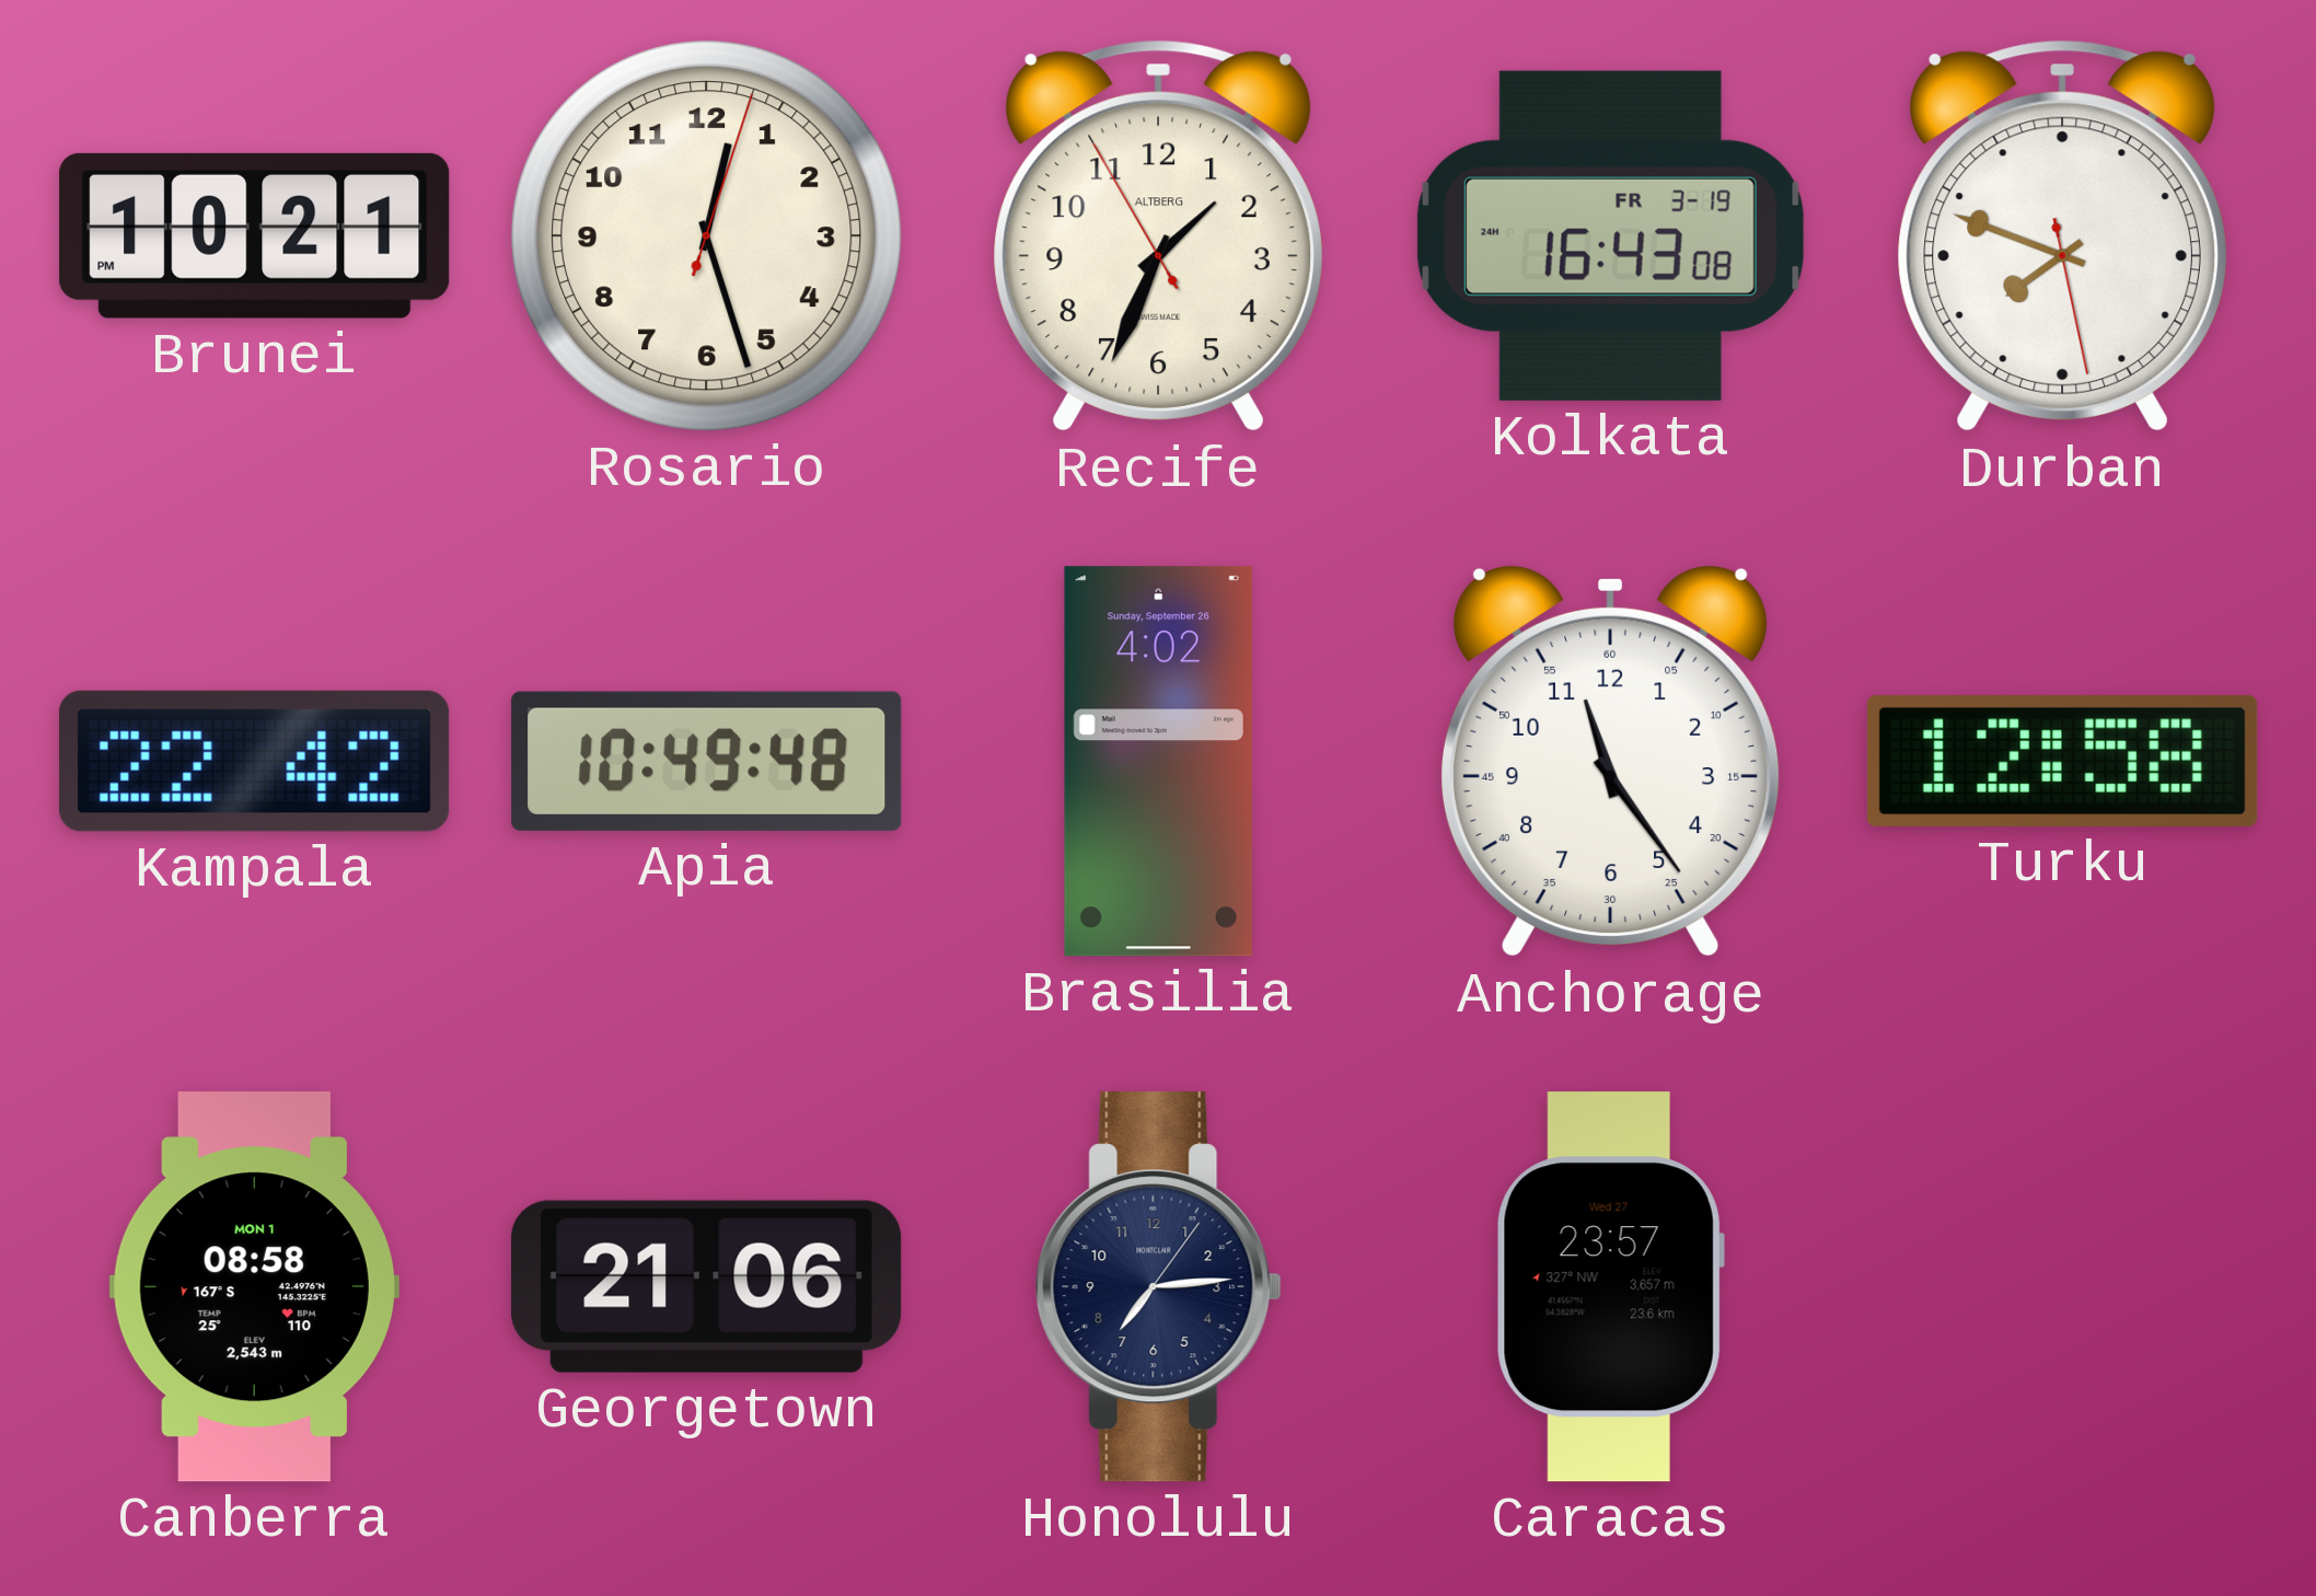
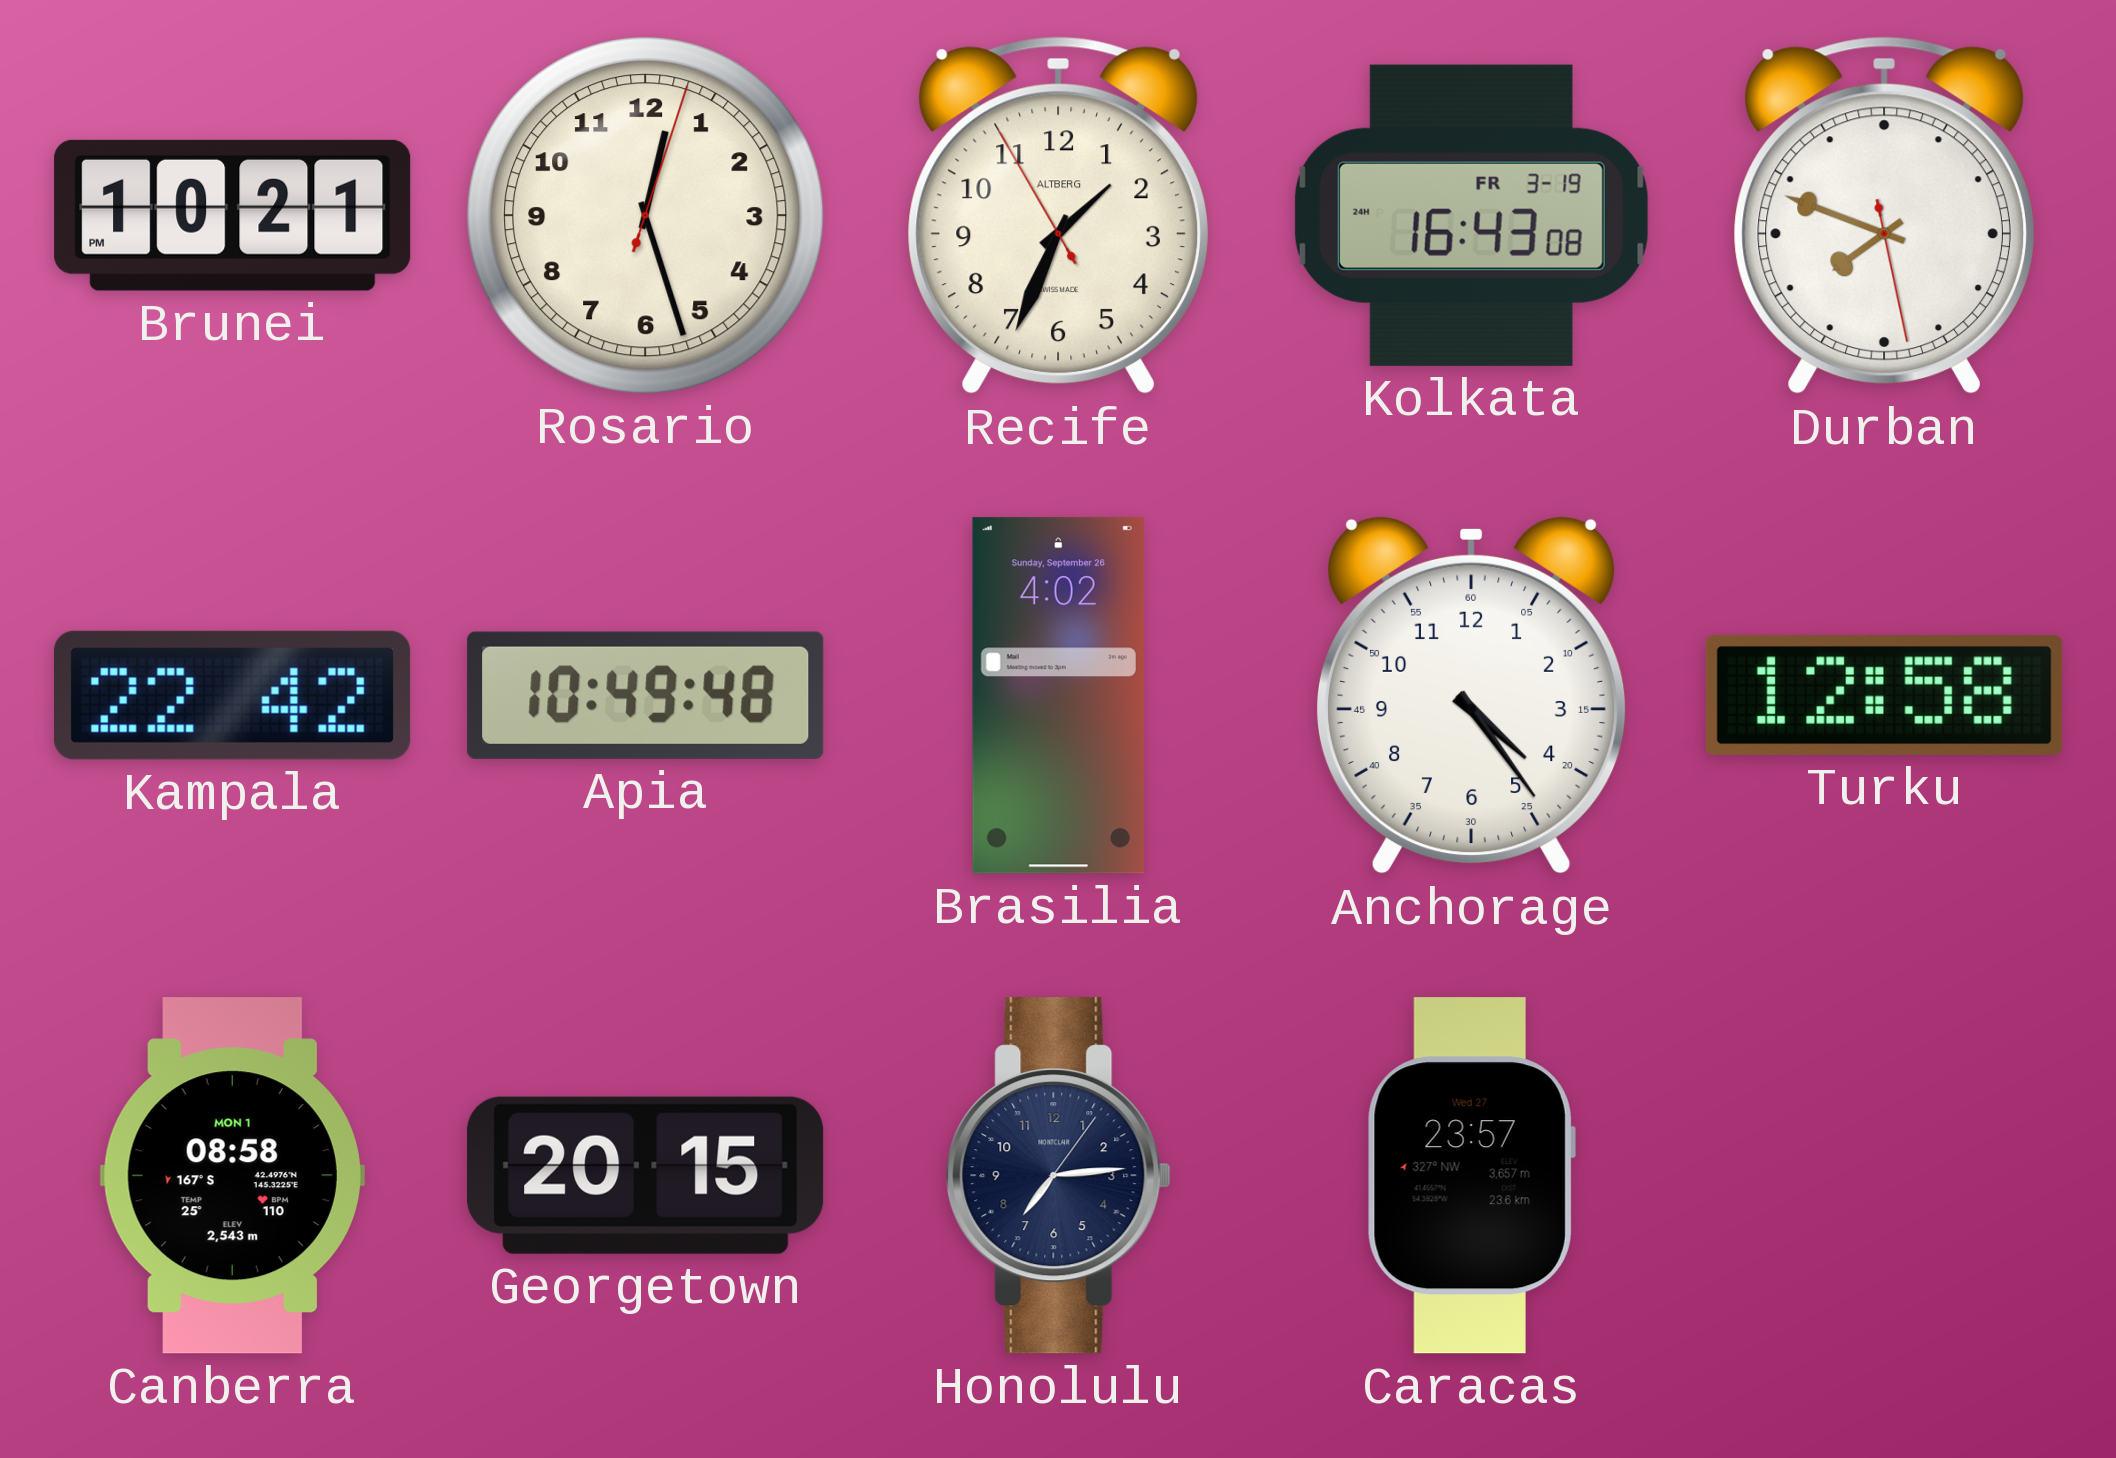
Anchorage: 11:24 -> 4:24 (1471, 696)
Georgetown: 21:06 -> 20:15 (646, 1175)
